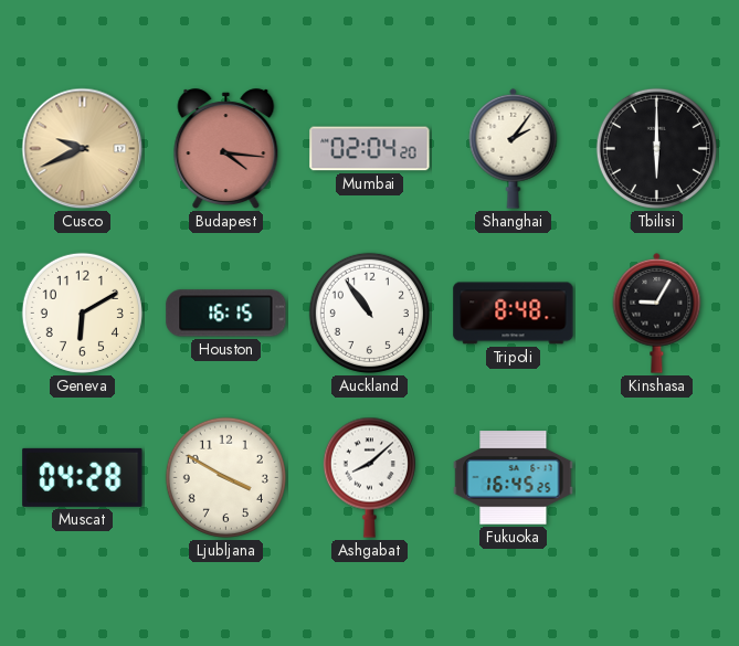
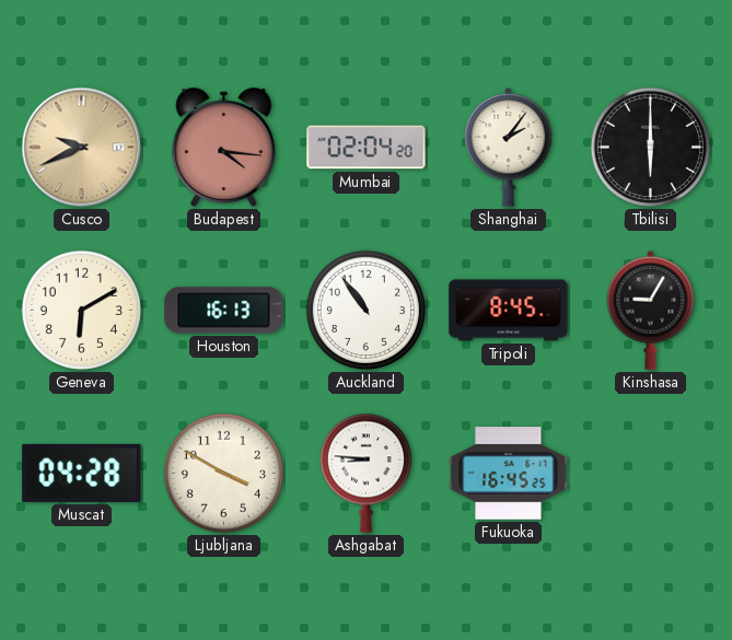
Houston: 16:15 -> 16:13 (224, 311)
Tripoli: 8:48 -> 8:45 (509, 311)
Ashgabat: 8:08 -> 8:46 (365, 473)
